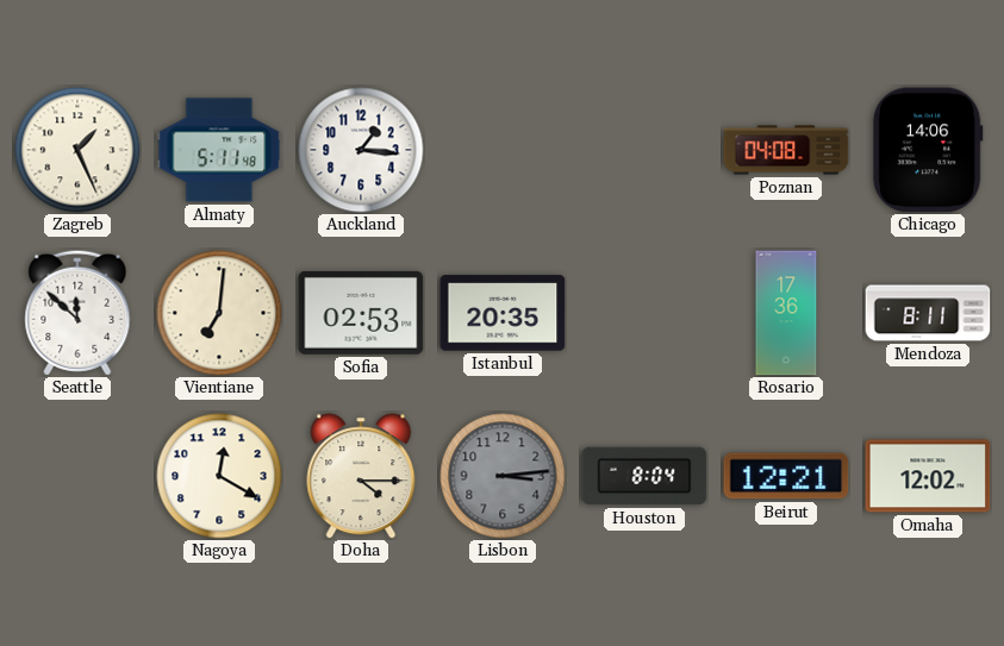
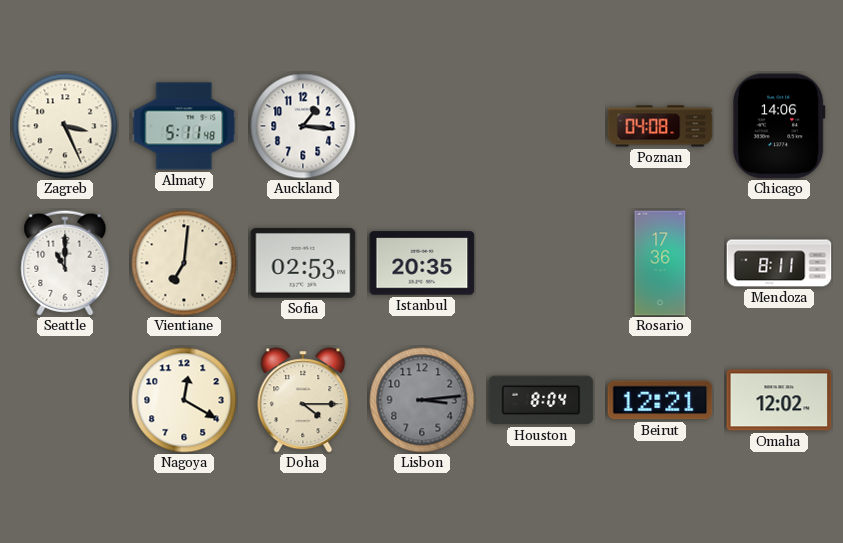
Zagreb: 1:26 -> 3:26 (65, 126)
Seattle: 11:52 -> 11:00 (65, 263)
